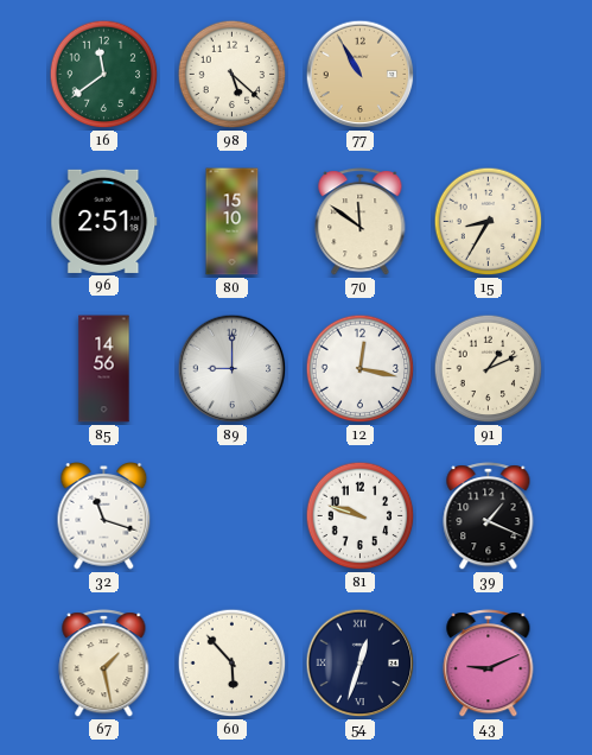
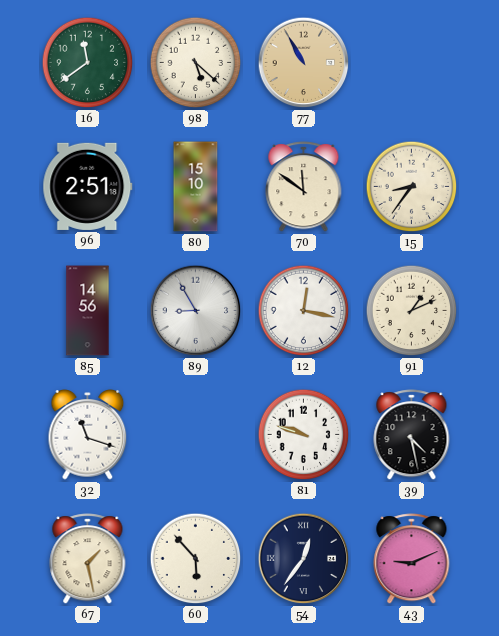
15: 8:35 -> 8:36 (412, 187)
89: 9:00 -> 8:55 (196, 311)
39: 1:19 -> 4:28 (412, 435)
54: 12:33 -> 12:36 (304, 559)
